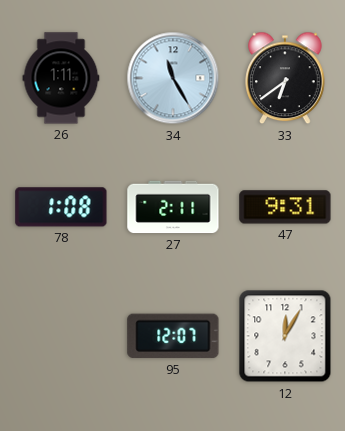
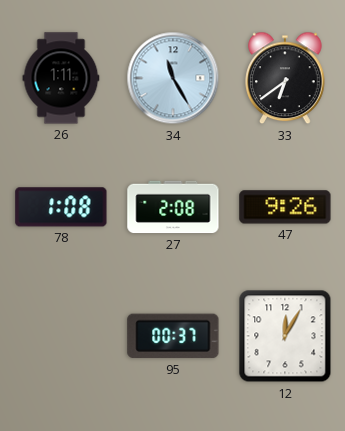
27: 2:11 -> 2:08 (173, 207)
47: 9:31 -> 9:26 (285, 207)
95: 12:07 -> 00:37 (173, 336)
